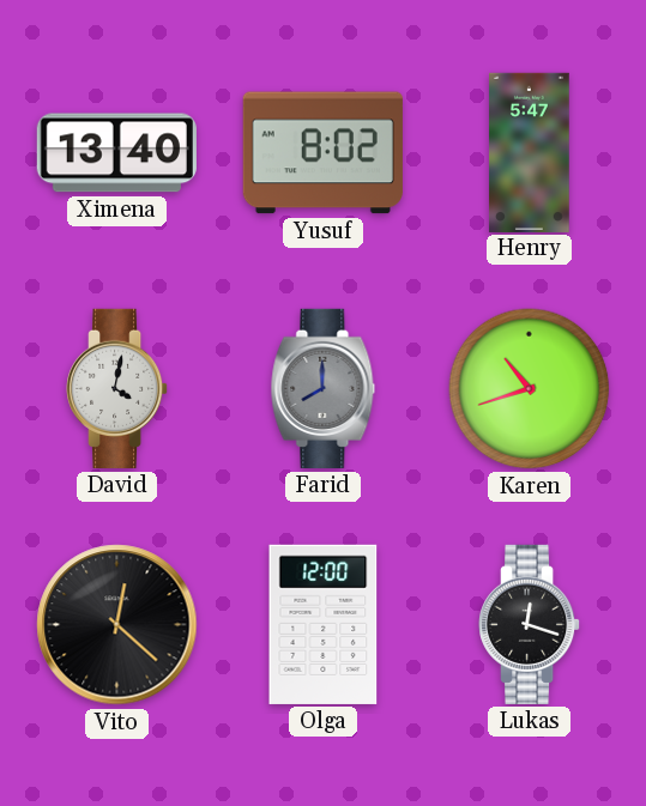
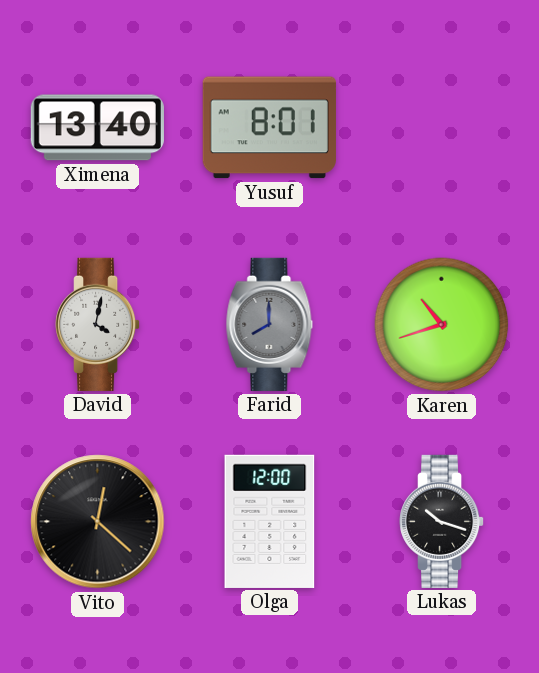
Yusuf: 8:02 -> 8:01 (269, 128)
Henry: 5:47 -> none (530, 152)
Lukas: 12:18 -> 10:18 (443, 521)
